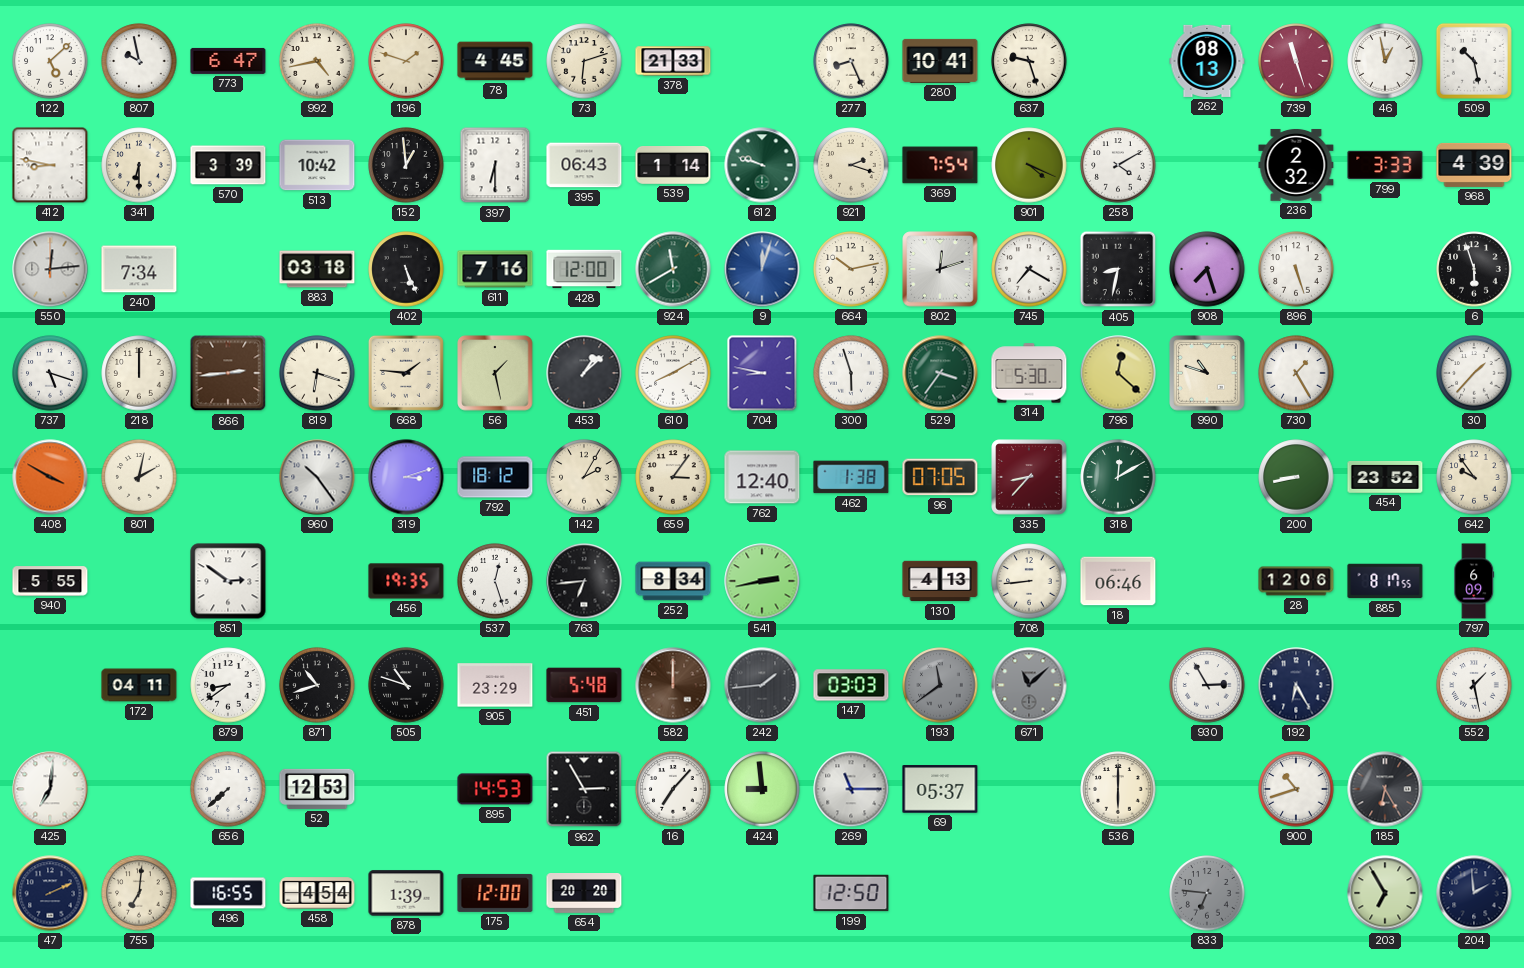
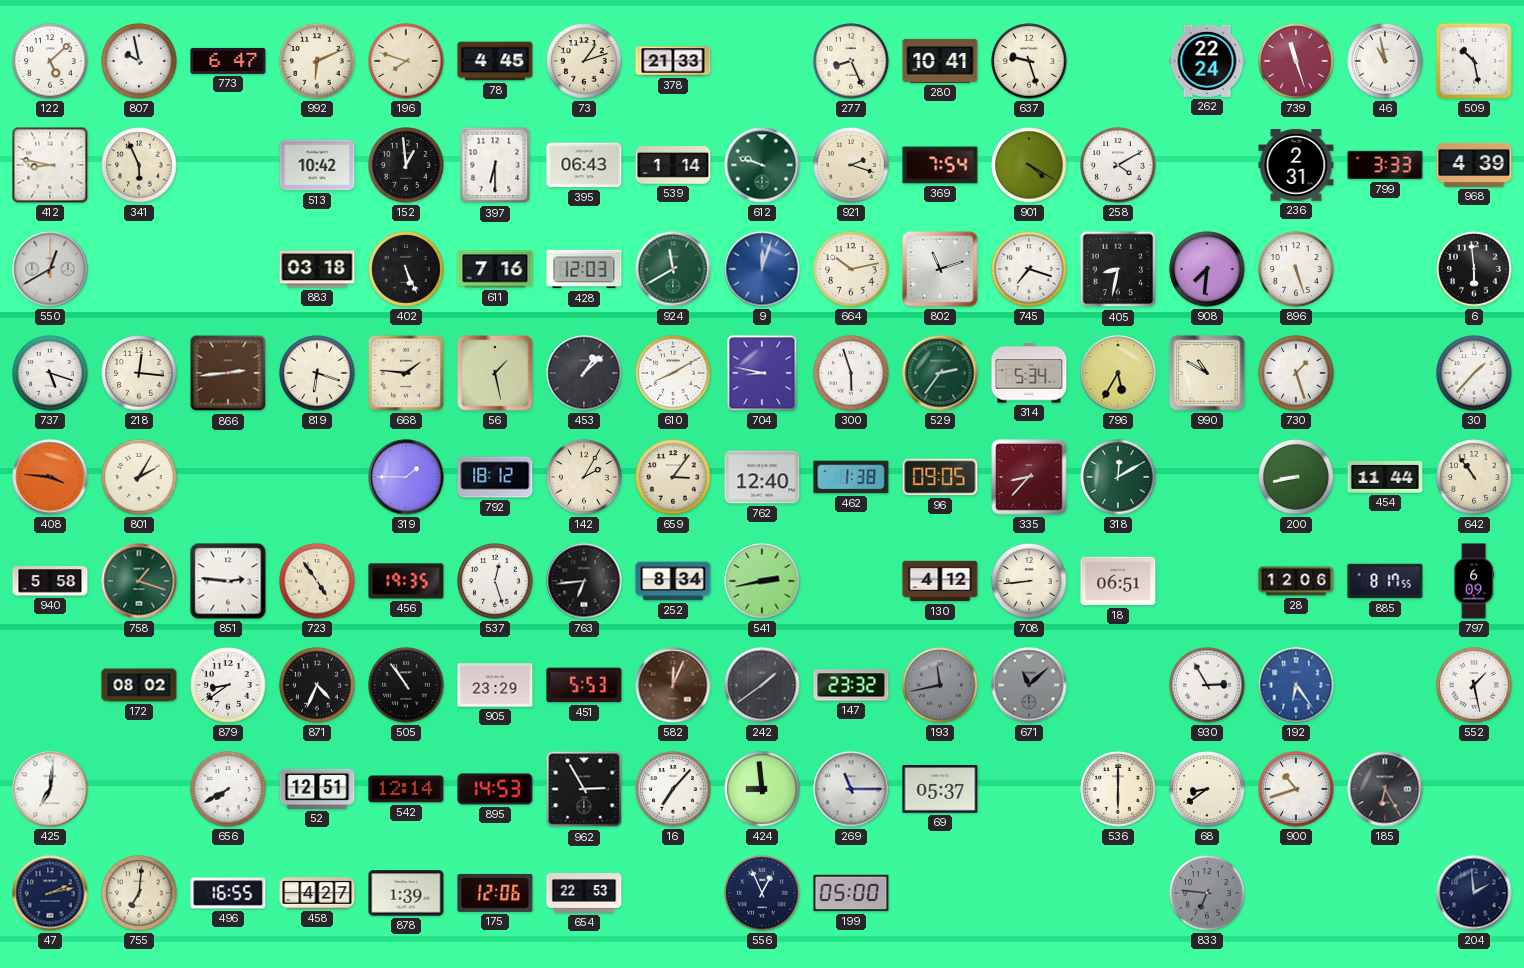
992: 4:43 -> 6:11 (317, 61)
196: 1:48 -> 7:48 (406, 61)
73: 6:12 -> 1:12 (584, 61)
262: 08:13 -> 22:24 (1207, 61)
46: 12:58 -> 10:58 (1385, 61)
341: 6:30 -> 5:56 (139, 165)
570: 3:39 -> none (228, 165)
901: 4:19 -> 4:20 (1029, 165)
236: 2:32 -> 2:31 (1296, 165)
550: 12:14 -> 12:40 (50, 269)
240: 7:34 -> none (139, 269)
428: 12:00 -> 12:03 (584, 269)
802: 12:12 -> 11:12 (940, 269)
745: 7:20 -> 7:18 (1029, 269)
908: 7:27 -> 7:31 (1207, 269)
6: 5:57 -> 5:59 (1474, 269)
218: 12:00 -> 12:16 (139, 373)
529: 3:36 -> 2:36 (940, 373)
314: 5:30 -> 5:34 (1029, 373)
796: 12:22 -> 5:35 (1118, 373)
990: 10:48 -> 10:50 (1207, 373)
730: 1:25 -> 1:27 (1296, 373)
408: 3:50 -> 3:46 (50, 477)
801: 2:02 -> 2:05 (139, 477)
960: 10:24 -> none (317, 477)
319: 3:12 -> 1:45 (406, 477)
96: 07:05 -> 09:05 (940, 477)
454: 23:52 -> 11:44 (1385, 477)
642: 9:54 -> 10:54 (1474, 477)
940: 5:55 -> 5:58 (50, 581)
758: none -> 1:18 (139, 581)
851: 2:51 -> 2:46 (228, 581)
723: none -> 4:54 (317, 581)
130: 4:13 -> 4:12 (940, 581)
18: 06:46 -> 06:51 (1118, 581)
172: 04:11 -> 08:02 (139, 685)
871: 10:42 -> 4:34 (317, 685)
505: 10:48 -> 10:54 (406, 685)
451: 5:48 -> 5:53 (584, 685)
582: 12:00 -> 12:04 (673, 685)
242: 1:44 -> 1:39 (762, 685)
147: 03:03 -> 23:32 (851, 685)
193: 11:39 -> 11:43 (940, 685)
192: 6:25 -> 6:24 (1296, 685)
192 dial: navy -> blue (1296, 685)
656: 7:38 -> 7:40 (228, 789)
52: 12:53 -> 12:51 (317, 789)
542: none -> 12:14 (406, 789)
68: none -> 8:39 (1207, 789)
47: 2:11 -> 2:13 (50, 893)
458: 4:54 -> 4:27 (317, 893)
175: 12:00 -> 12:06 (495, 893)
654: 20:20 -> 22:53 (584, 894)
556: none -> 12:56 (762, 893)
199: 12:50 -> 05:00 (851, 893)
203: 6:55 -> none (1385, 893)
